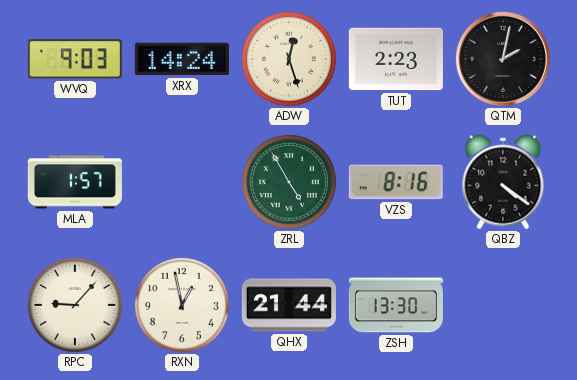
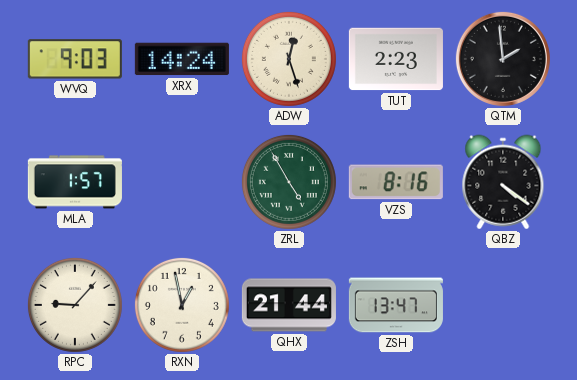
QTM: 2:02 -> 1:59 (503, 59)
ZSH: 13:30 -> 13:47 (396, 305)
